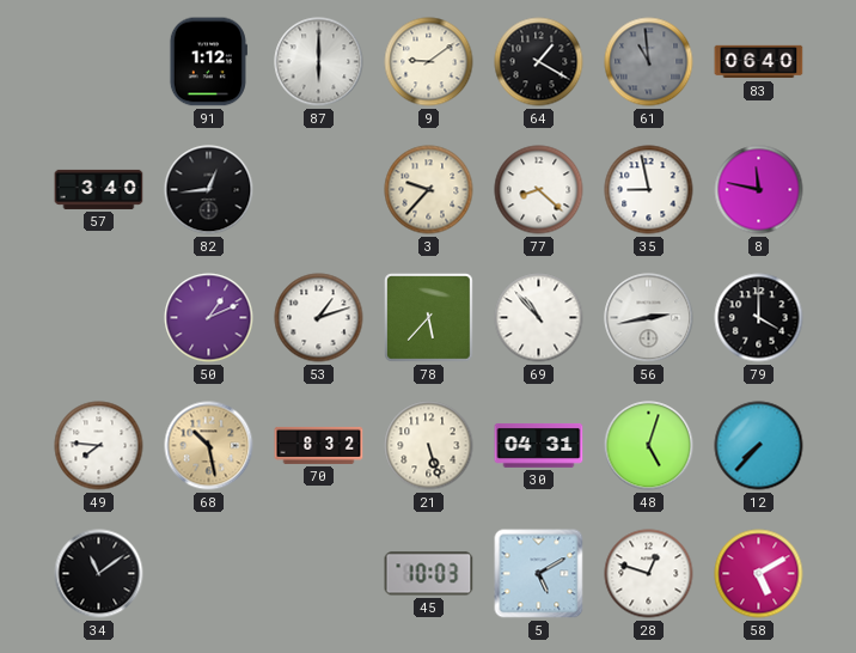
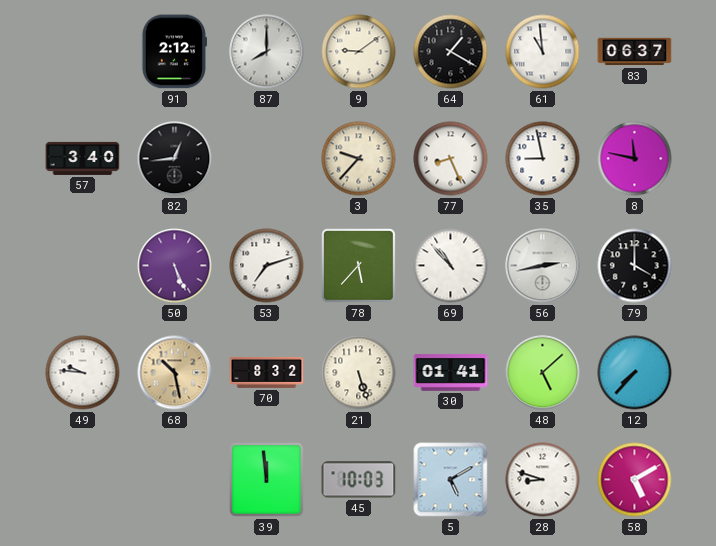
91: 1:12 -> 2:12 (174, 52)
87: 6:00 -> 8:00 (267, 52)
61 dial: grey -> white (543, 52)
83: 06:40 -> 06:37 (635, 52)
77: 8:22 -> 8:26 (451, 159)
50: 1:11 -> 5:26 (175, 266)
53: 1:12 -> 7:12 (267, 266)
49: 7:46 -> 9:46 (83, 373)
30: 04:31 -> 01:41 (451, 373)
48: 5:03 -> 5:08 (543, 373)
34: 11:09 -> none (99, 574)
39: none -> 11:59 (267, 480)
28: 12:48 -> 8:48 (543, 480)
